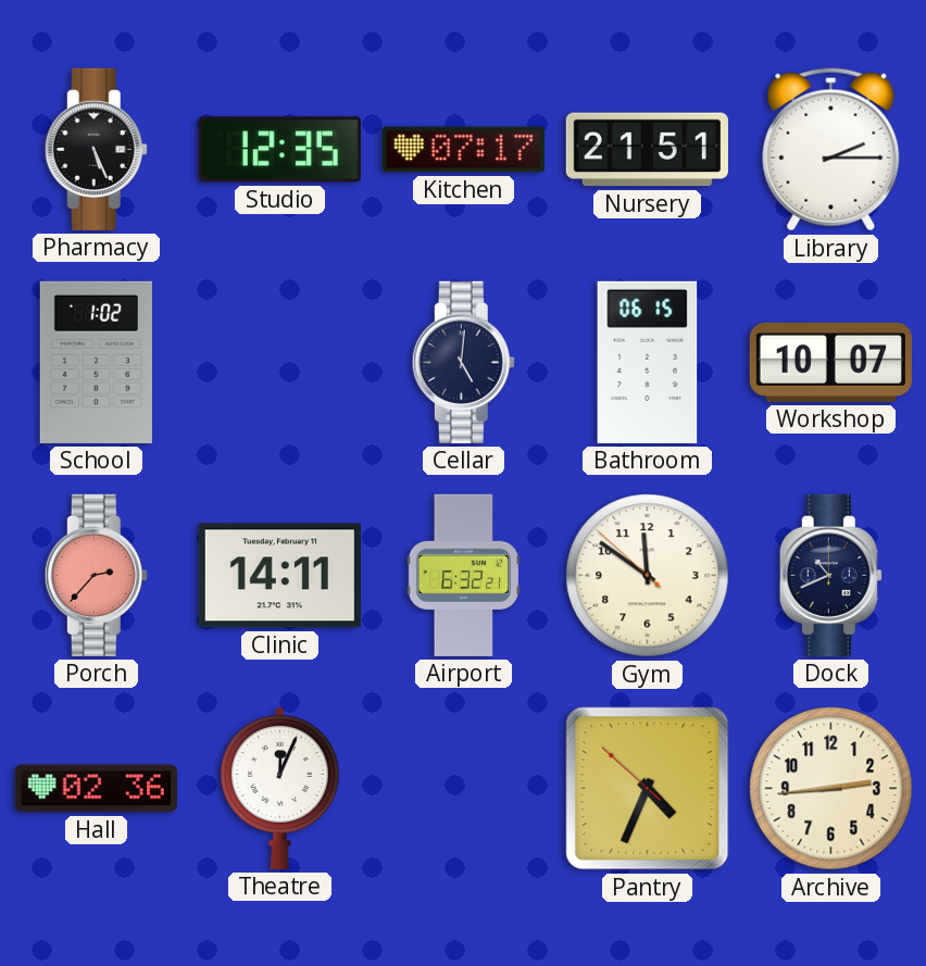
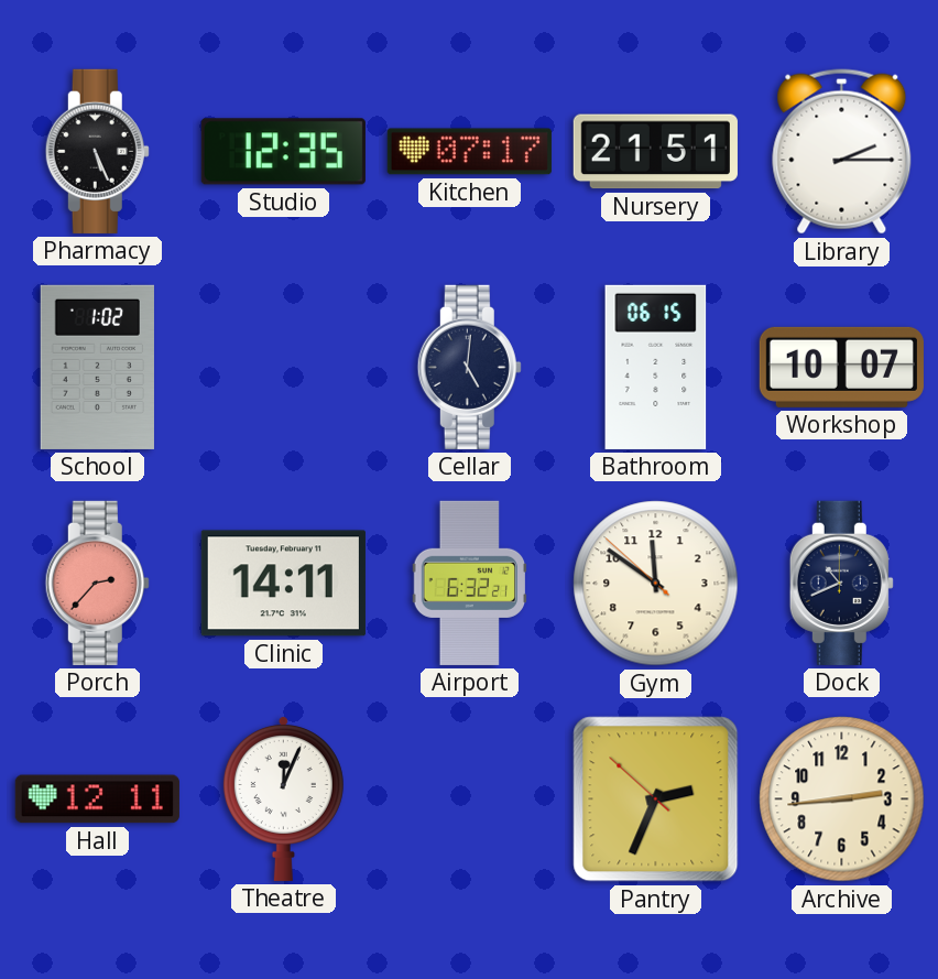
Hall: 02:36 -> 12:11 (97, 799)
Pantry: 4:33 -> 2:33 (656, 799)
